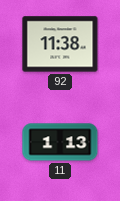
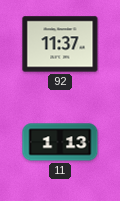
92: 11:38 -> 11:37 (60, 44)
